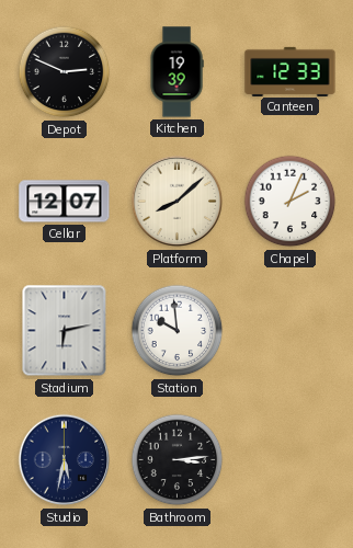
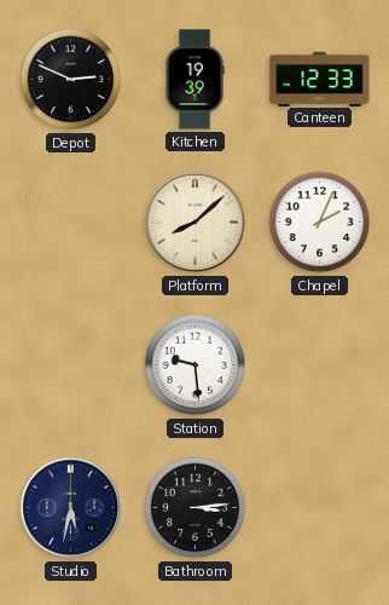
Cellar: 12:07 -> none (65, 202)
Stadium: 6:13 -> none (65, 331)
Station: 9:59 -> 9:29 (196, 365)
